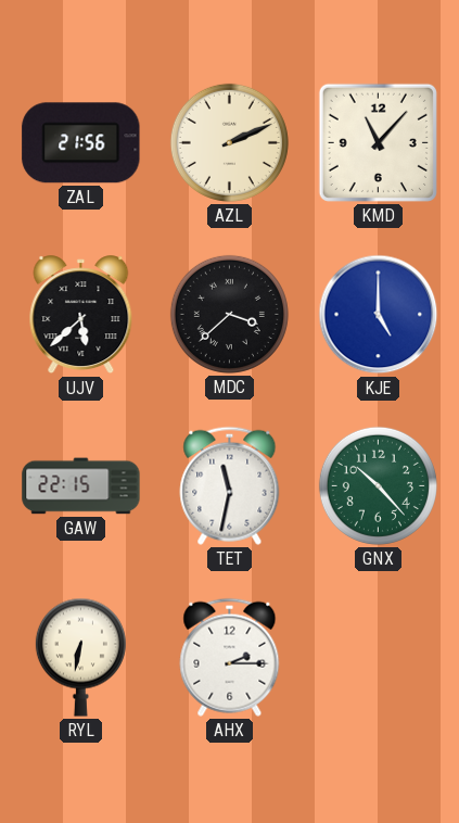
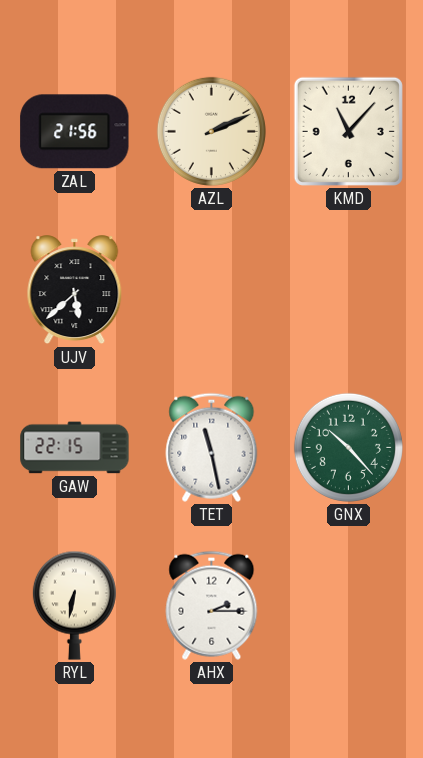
MDC: 3:38 -> none (229, 314)
KJE: 5:00 -> none (379, 315)
TET: 11:32 -> 11:28 (212, 447)
